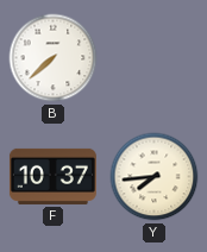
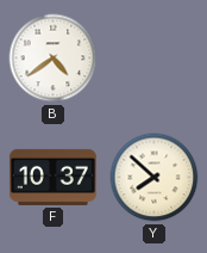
B: 7:38 -> 4:39 (54, 58)
Y: 7:44 -> 7:52 (155, 178)
